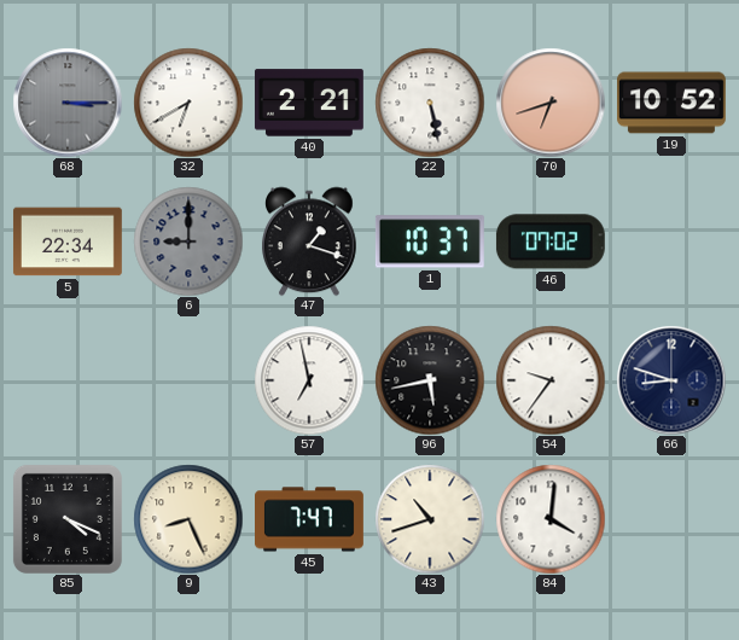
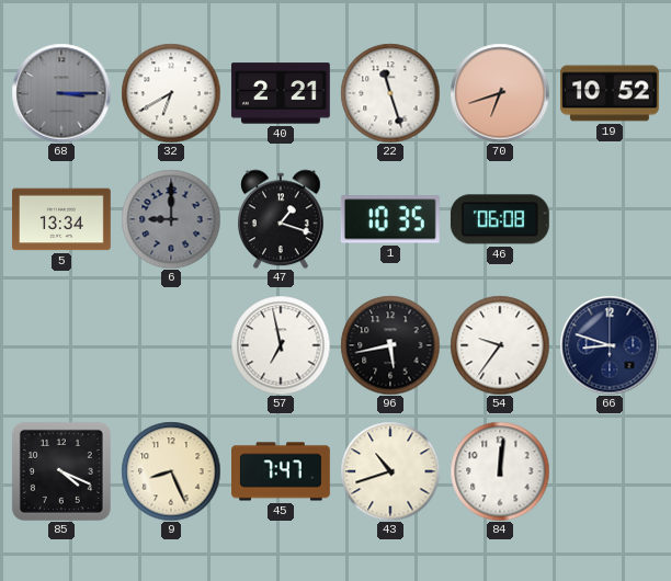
22: 5:28 -> 11:27 (390, 93)
5: 22:34 -> 13:34 (61, 219)
1: 10:37 -> 10:35 (390, 219)
46: 07:02 -> 06:08 (500, 219)
84: 4:01 -> 12:01 (500, 471)
